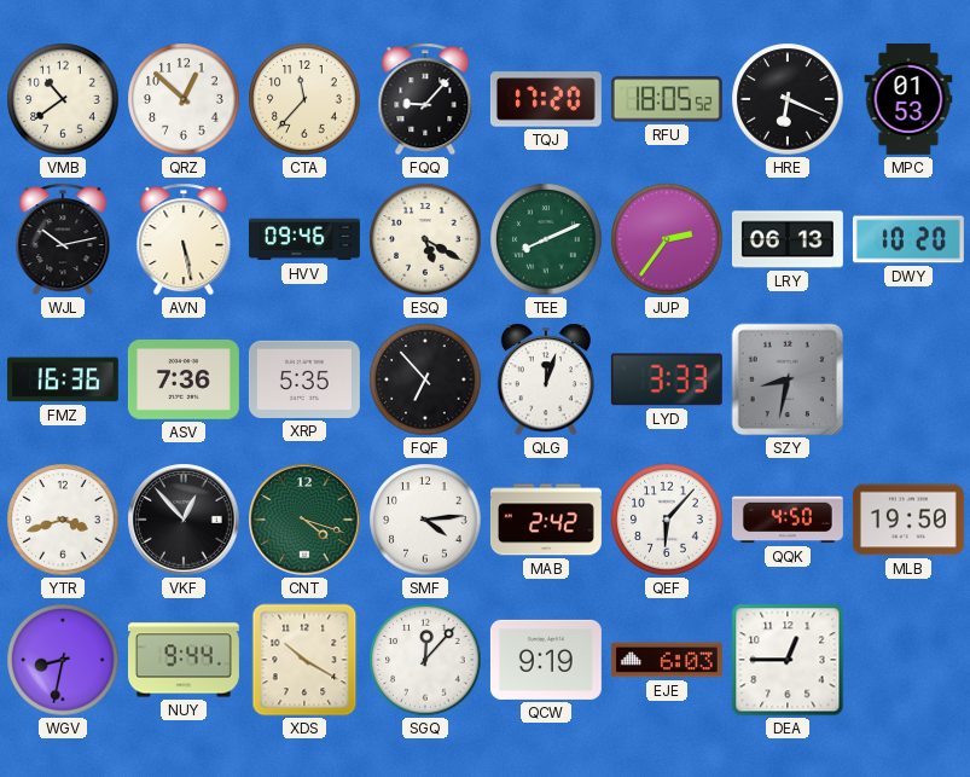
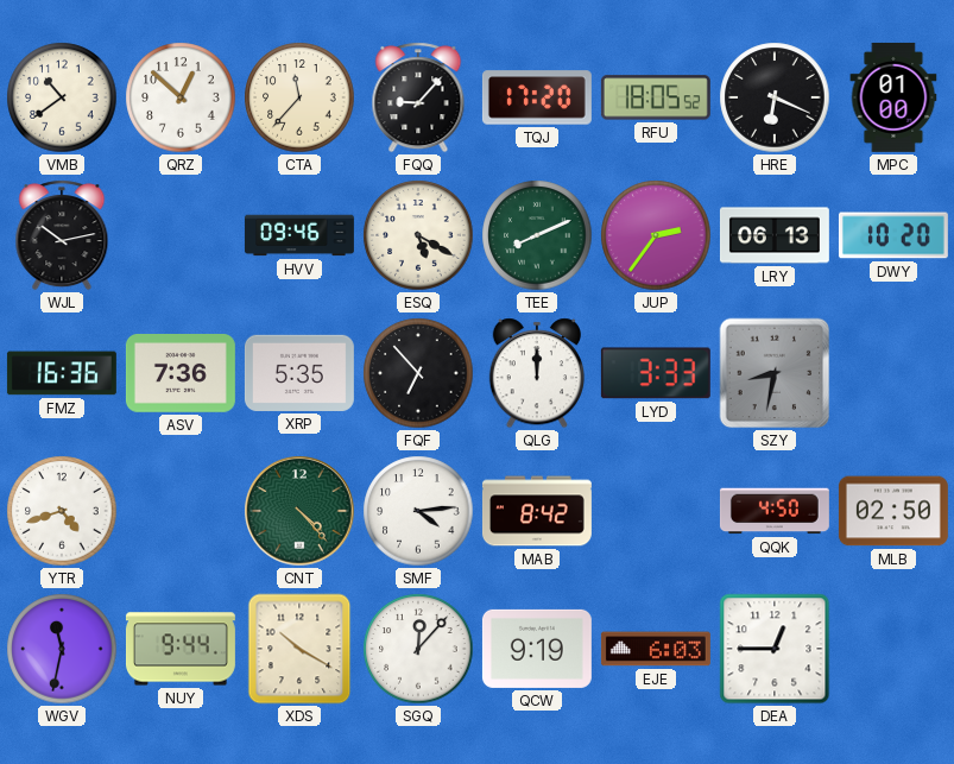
MPC: 01:53 -> 01:00 (893, 97)
AVN: 5:28 -> none (184, 239)
QLG: 12:03 -> 12:00 (536, 373)
YTR: 3:42 -> 4:42 (62, 511)
VKF: 12:53 -> none (184, 520)
CNT: 4:18 -> 4:23 (299, 511)
MAB: 2:42 -> 8:42 (537, 511)
QEF: 6:07 -> none (667, 520)
MLB: 19:50 -> 02:50 (893, 511)
WGV: 8:32 -> 11:32 (62, 649)
